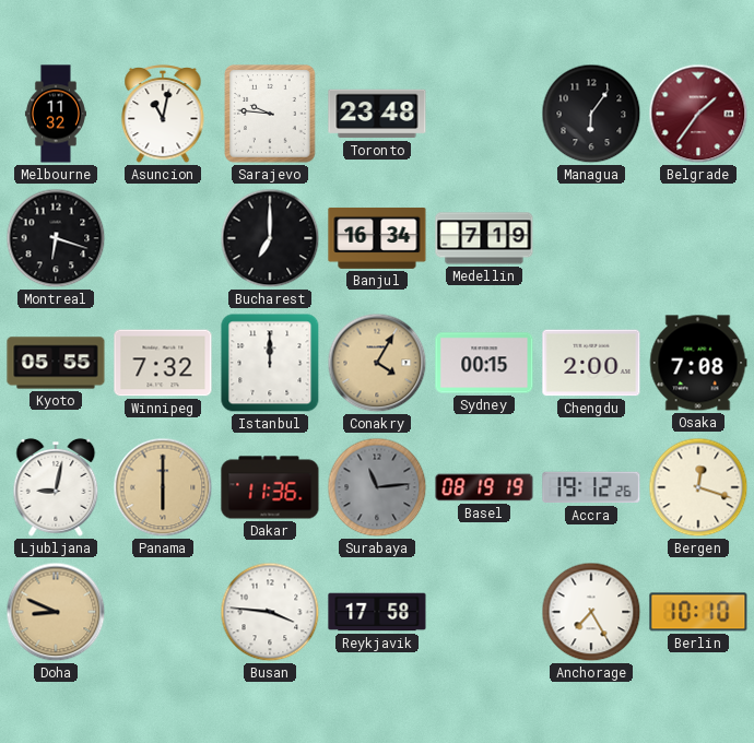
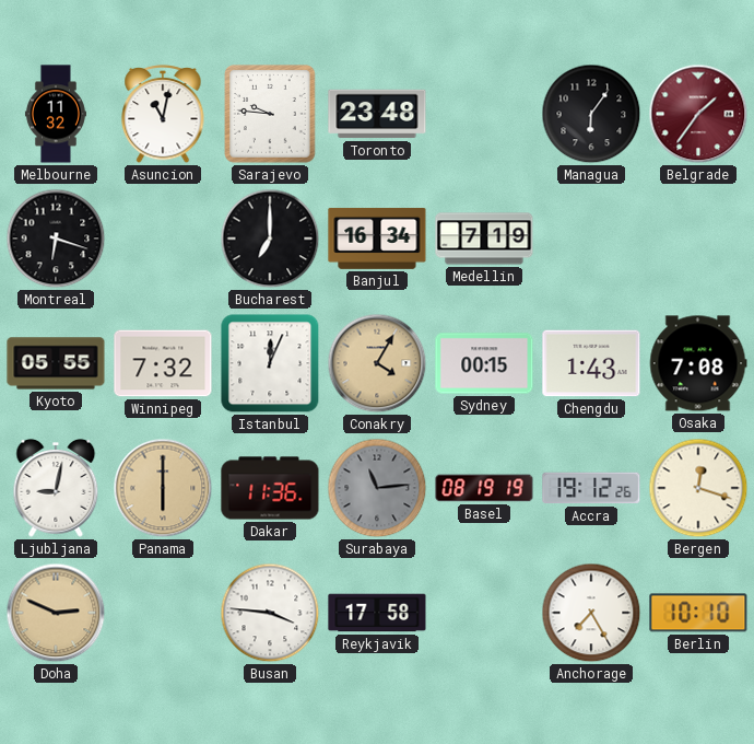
Istanbul: 12:00 -> 12:04 (270, 363)
Chengdu: 2:00 -> 1:43 (591, 363)
Doha: 8:49 -> 2:49 (56, 613)
